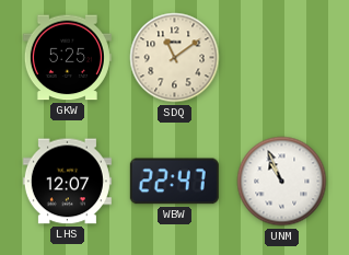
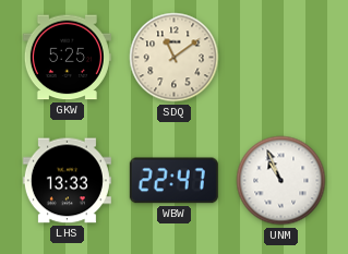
LHS: 12:07 -> 13:33 (67, 181)
